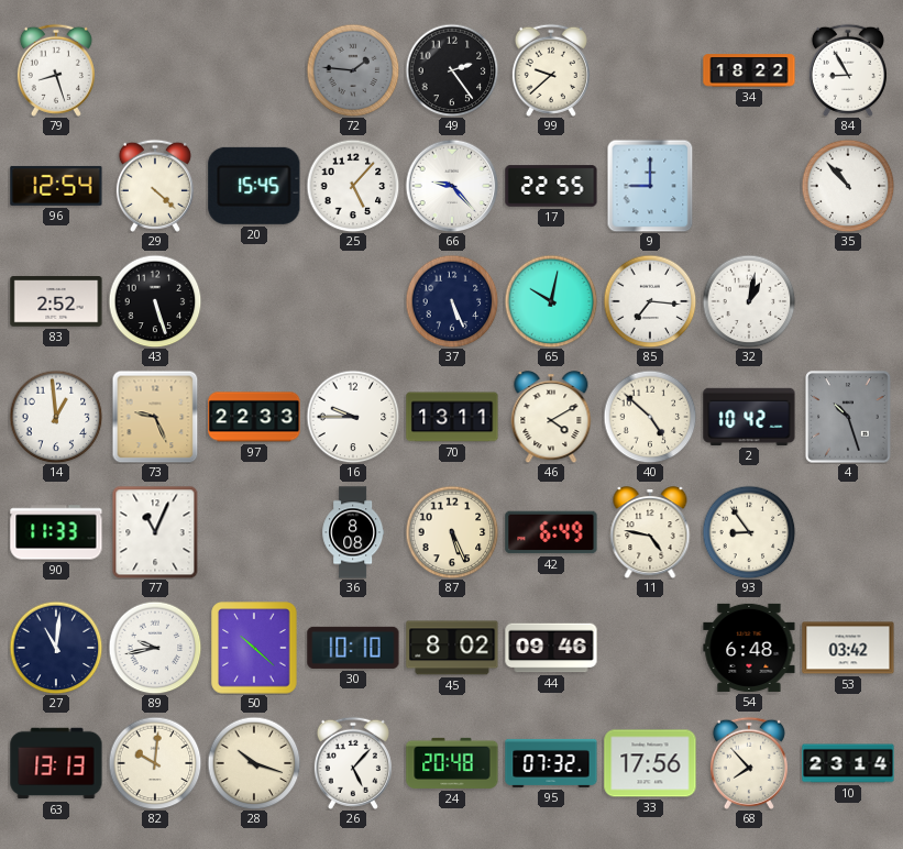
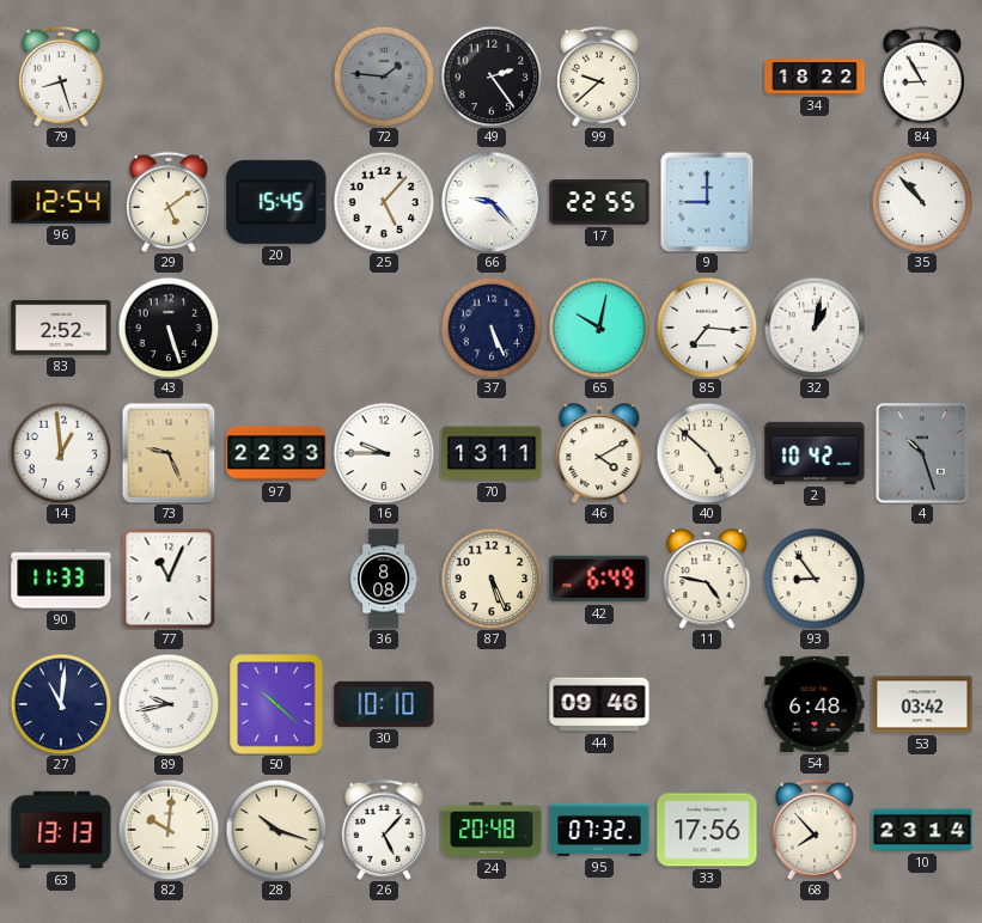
29: 4:22 -> 5:09 (169, 202)
45: 8:02 -> none (452, 648)
